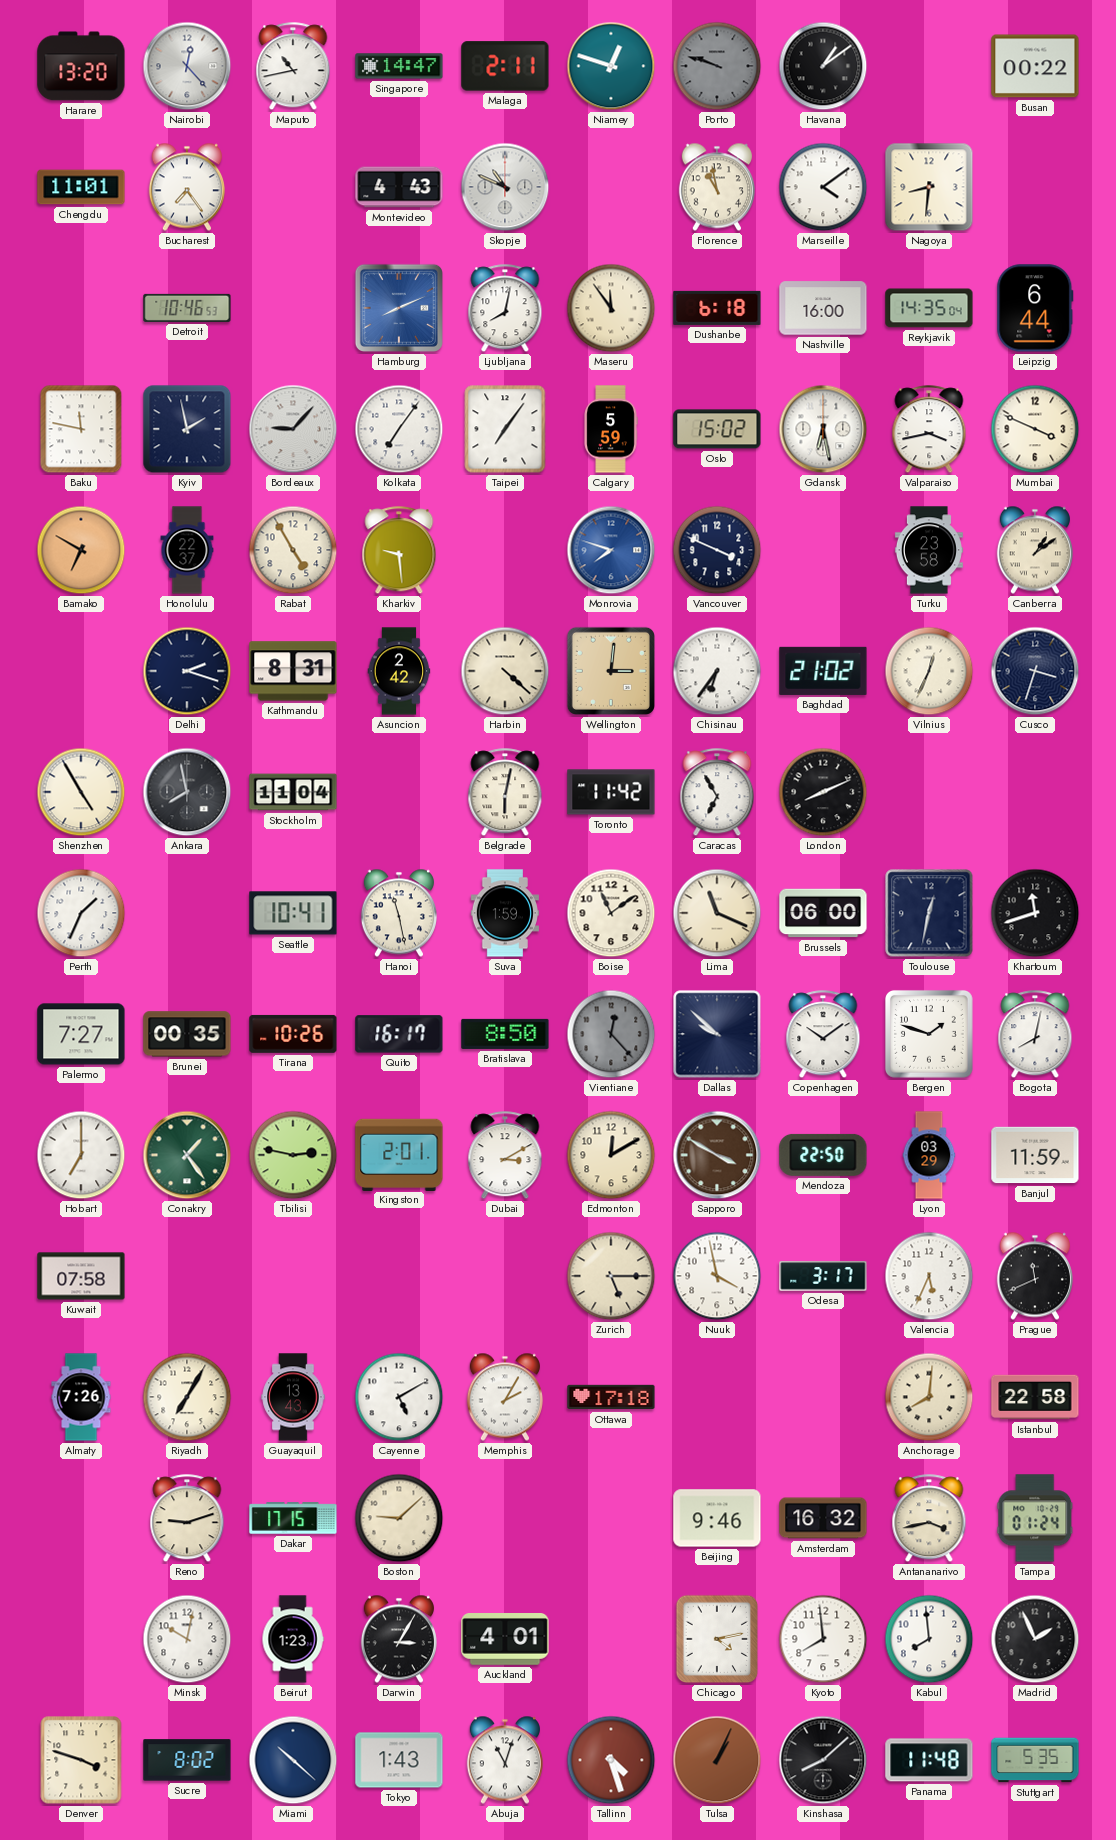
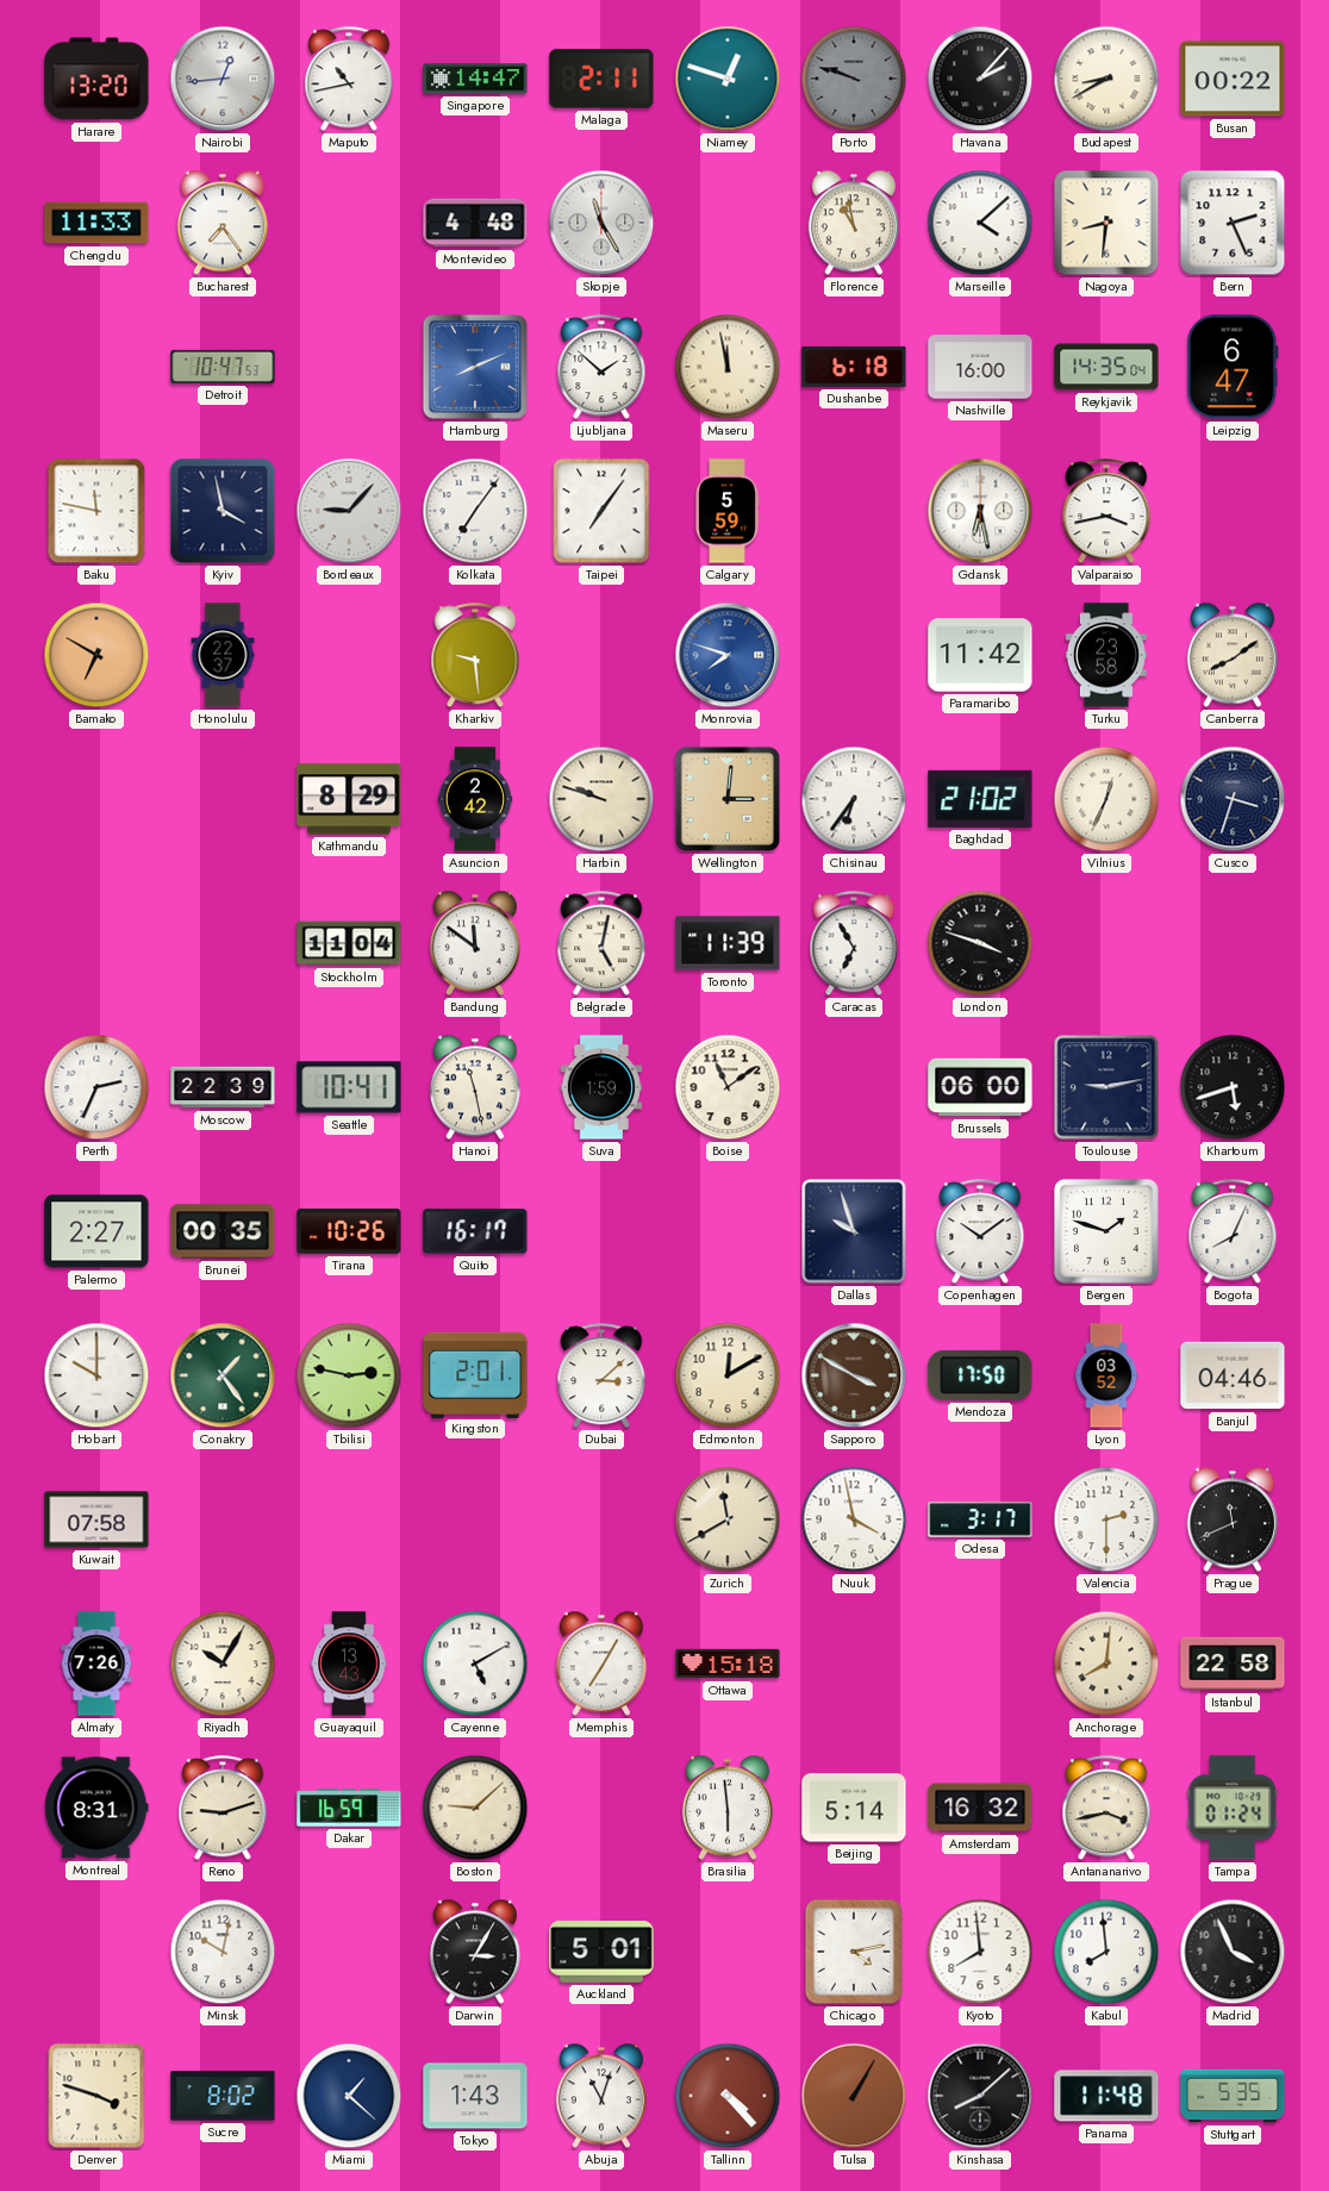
Nairobi: 12:23 -> 12:44 (223, 79)
Havana: 1:09 -> 2:07 (980, 79)
Budapest: none -> 8:40 (1106, 79)
Chengdu: 11:01 -> 11:33 (96, 223)
Montevideo: 4:43 -> 4:48 (475, 223)
Skopje: 10:49 -> 11:25 (601, 223)
Marseille: 4:09 -> 4:08 (980, 223)
Bern: none -> 2:26 (1233, 223)
Detroit: 10:46 -> 10:47 (223, 367)
Ljubljana: 8:02 -> 1:52 (601, 368)
Maseru: 11:54 -> 11:58 (728, 367)
Leipzig: 6:44 -> 6:47 (1233, 367)
Kyiv: 1:58 -> 3:58 (223, 511)
Oslo: 15:02 -> none (717, 429)
Mumbai: 3:49 -> none (1035, 429)
Rabat: 4:55 -> none (293, 550)
Vancouver: 3:49 -> none (717, 550)
Paramaribo: none -> 11:42 (980, 655)
Canberra: 1:09 -> 8:09 (1233, 655)
Delhi: 2:18 -> none (187, 671)
Kathmandu: 8:31 -> 8:29 (349, 799)
Harbin: 4:22 -> 9:48 (601, 799)
Shenzhen: 4:55 -> none (81, 792)
Ankara: 7:58 -> none (187, 792)
Bandung: none -> 11:51 (475, 943)
Belgrade: 6:02 -> 5:02 (601, 944)
Toronto: 11:42 -> 11:39 (728, 943)
London: 8:11 -> 3:48 (980, 943)
Perth: 1:34 -> 2:34 (96, 1087)
Moscow: none -> 22:39 (223, 1087)
Lima: 11:19 -> none (717, 913)
Toulouse: 12:32 -> 9:13 (1106, 1087)
Khartoum: 11:42 -> 5:42 (1233, 1087)
Palermo: 7:27 -> 2:27 (96, 1231)
Bratislava: 8:50 -> none (505, 1034)
Vientiane: 12:23 -> none (611, 1034)
Dallas: 9:52 -> 9:57 (854, 1231)
Bogota: 8:02 -> 8:04 (1233, 1232)
Hobart: 7:00 -> 10:00 (96, 1375)
Dubai: 3:10 -> 3:08 (601, 1377)
Mendoza: 22:50 -> 17:50 (980, 1375)
Lyon: 03:29 -> 03:52 (1106, 1375)
Banjul: 11:59 -> 04:46 (1233, 1375)
Zurich: 5:15 -> 11:40 (728, 1519)
Valencia: 5:34 -> 2:30 (1106, 1519)
Riyadh: 7:05 -> 10:05 (223, 1663)
Memphis: 2:05 -> 7:05 (601, 1663)
Ottawa: 17:18 -> 15:18 (728, 1663)
Montreal: none -> 8:31 (96, 1808)
Dakar: 17:15 -> 16:59 (349, 1808)
Brasilia: none -> 5:59 (728, 1808)
Beijing: 9:46 -> 5:14 (854, 1808)
Beirut: 1:23 -> none (293, 1639)
Auckland: 4:01 -> 5:01 (601, 1952)
Madrid: 1:56 -> 3:56 (1233, 1952)
Miami: 10:22 -> 1:22 (349, 2096)
Tallinn: 4:27 -> 4:23 (728, 2096)
Tulsa: 1:04 -> 1:05 (854, 2096)
